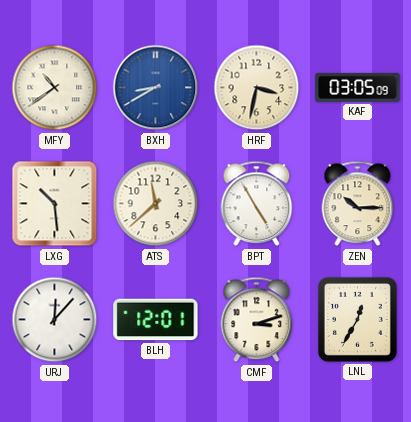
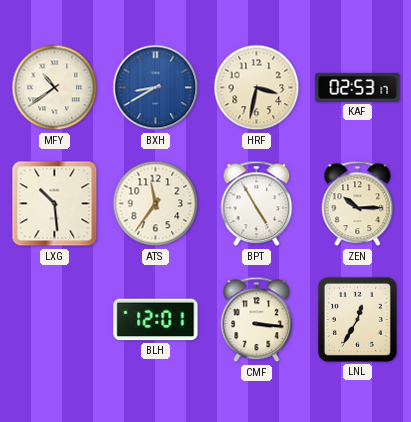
KAF: 03:05 -> 02:53 (358, 87)
ATS: 11:38 -> 11:36 (156, 204)
URJ: 12:07 -> none (55, 320)
CMF: 3:12 -> 3:16 (257, 320)
